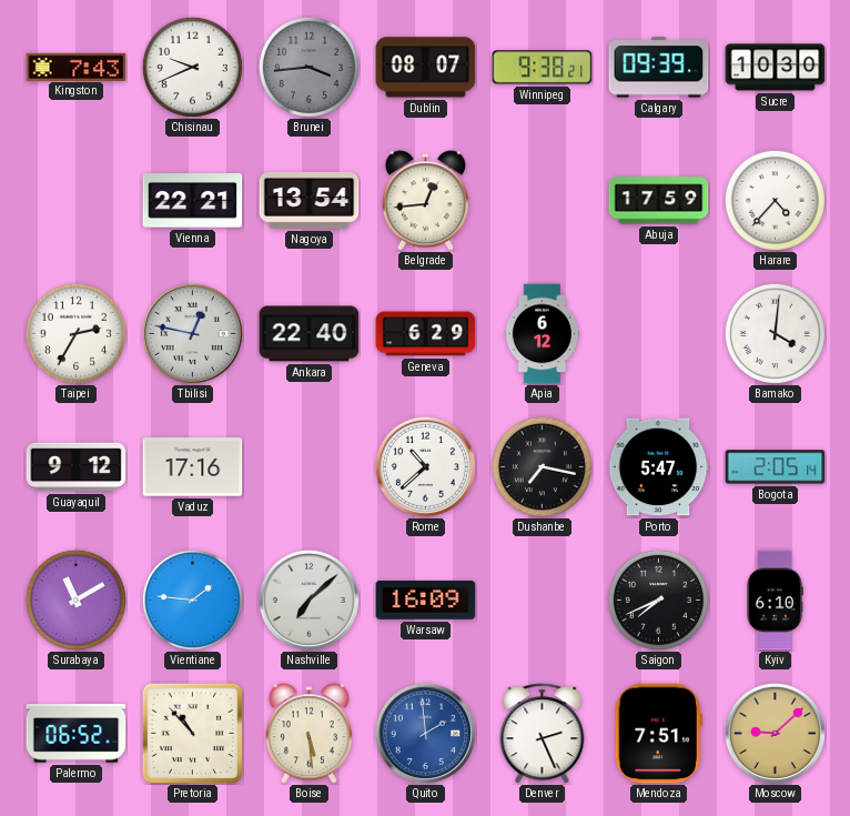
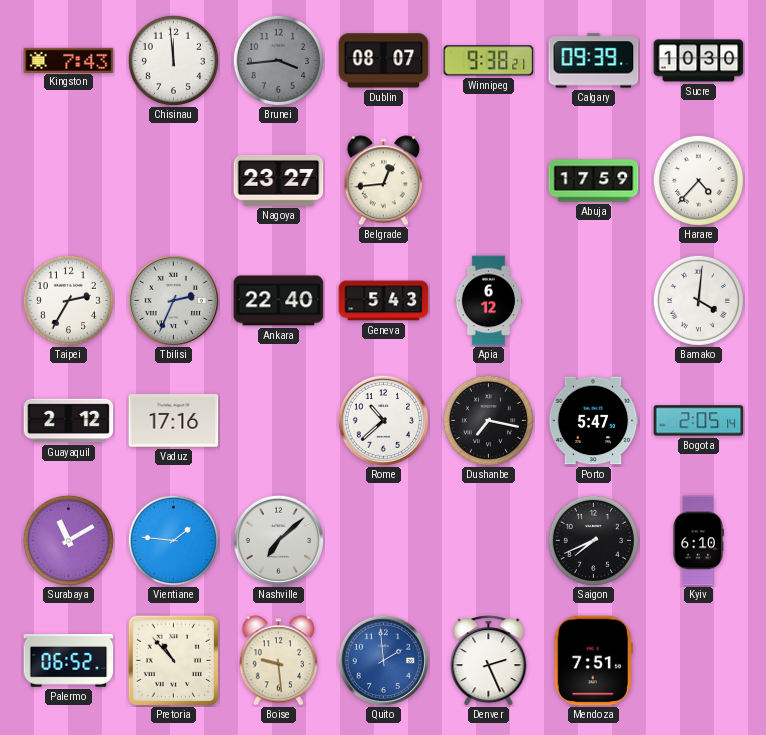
Chisinau: 9:41 -> 11:59 (173, 60)
Vienna: 22:21 -> none (193, 201)
Nagoya: 13:54 -> 23:27 (279, 180)
Tbilisi: 12:47 -> 2:34 (173, 300)
Geneva: 6:29 -> 5:43 (384, 301)
Guayaquil: 9:12 -> 2:12 (69, 421)
Warsaw: 16:09 -> none (426, 600)
Boise: 5:29 -> 9:29 (278, 661)
Moscow: 9:08 -> none (775, 733)
